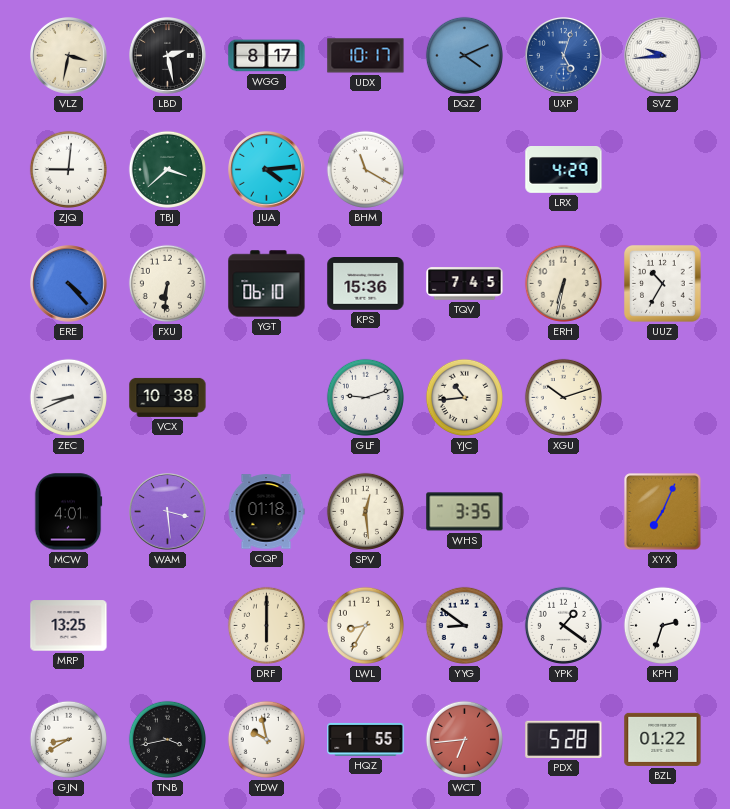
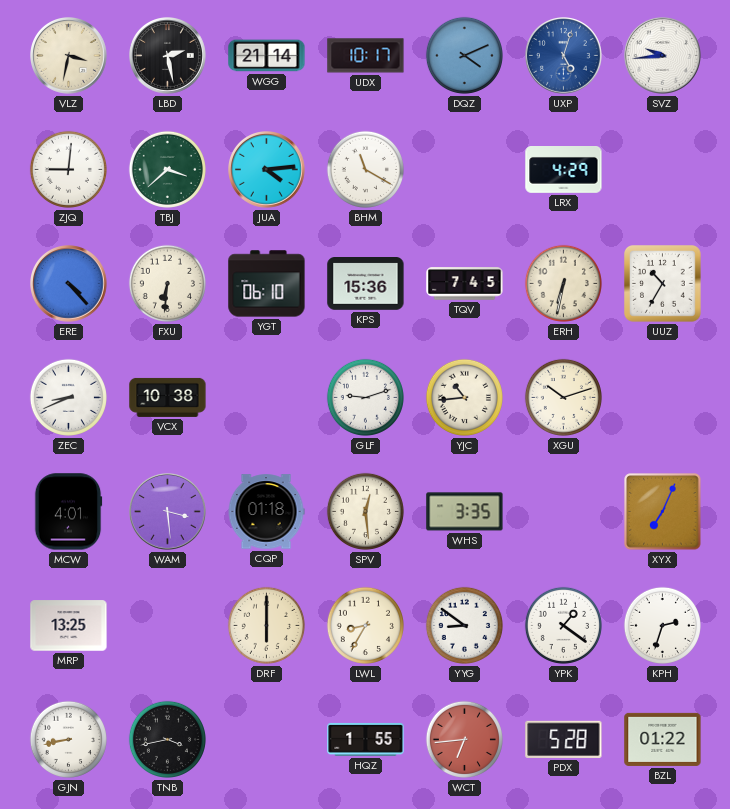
WGG: 8:17 -> 21:14 (267, 56)
GJN: 8:40 -> 8:43 (68, 739)
YDW: 9:58 -> none (266, 739)
